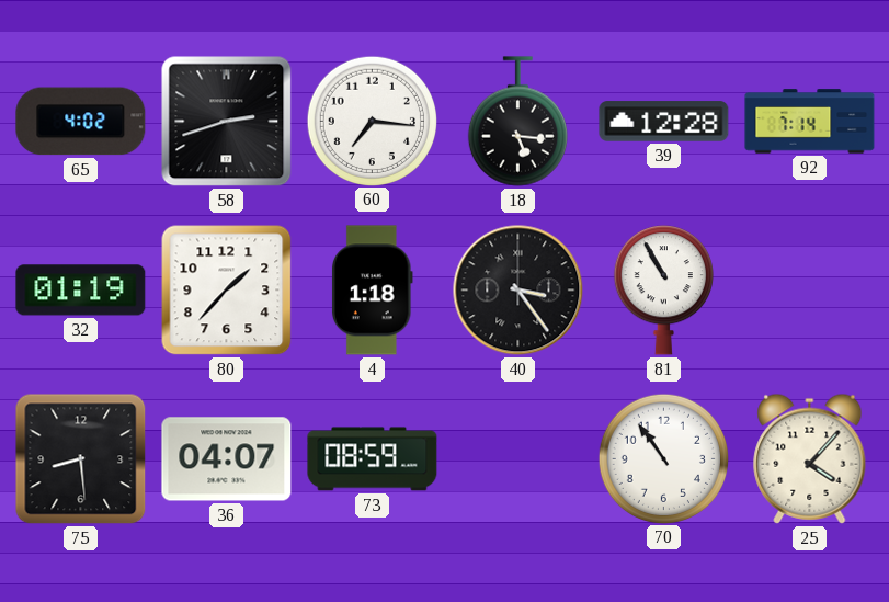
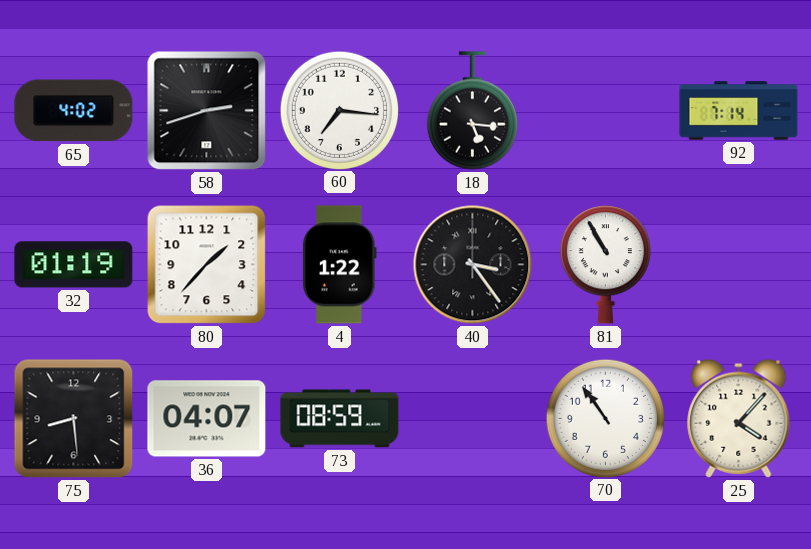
39: 12:28 -> none (664, 122)
4: 1:18 -> 1:22 (339, 265)
